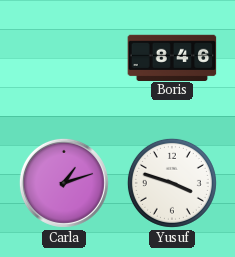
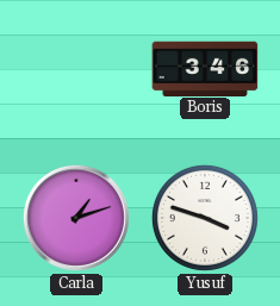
Boris: 8:46 -> 3:46 (205, 68)
